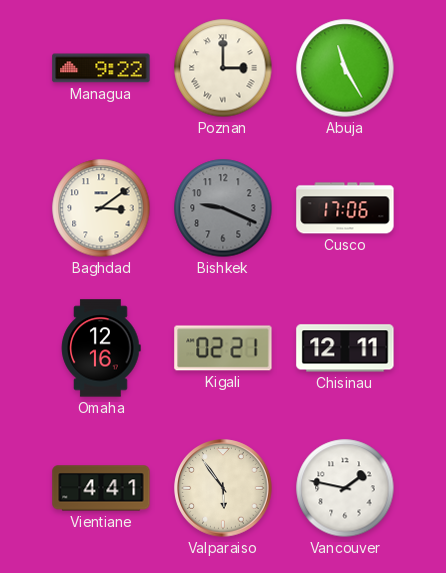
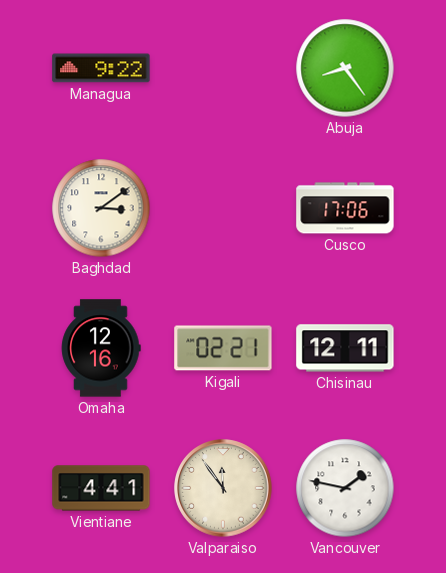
Poznan: 3:00 -> none (223, 68)
Abuja: 11:25 -> 8:24 (345, 68)
Bishkek: 9:19 -> none (223, 208)
Valparaiso: 5:54 -> 11:54 (223, 488)
